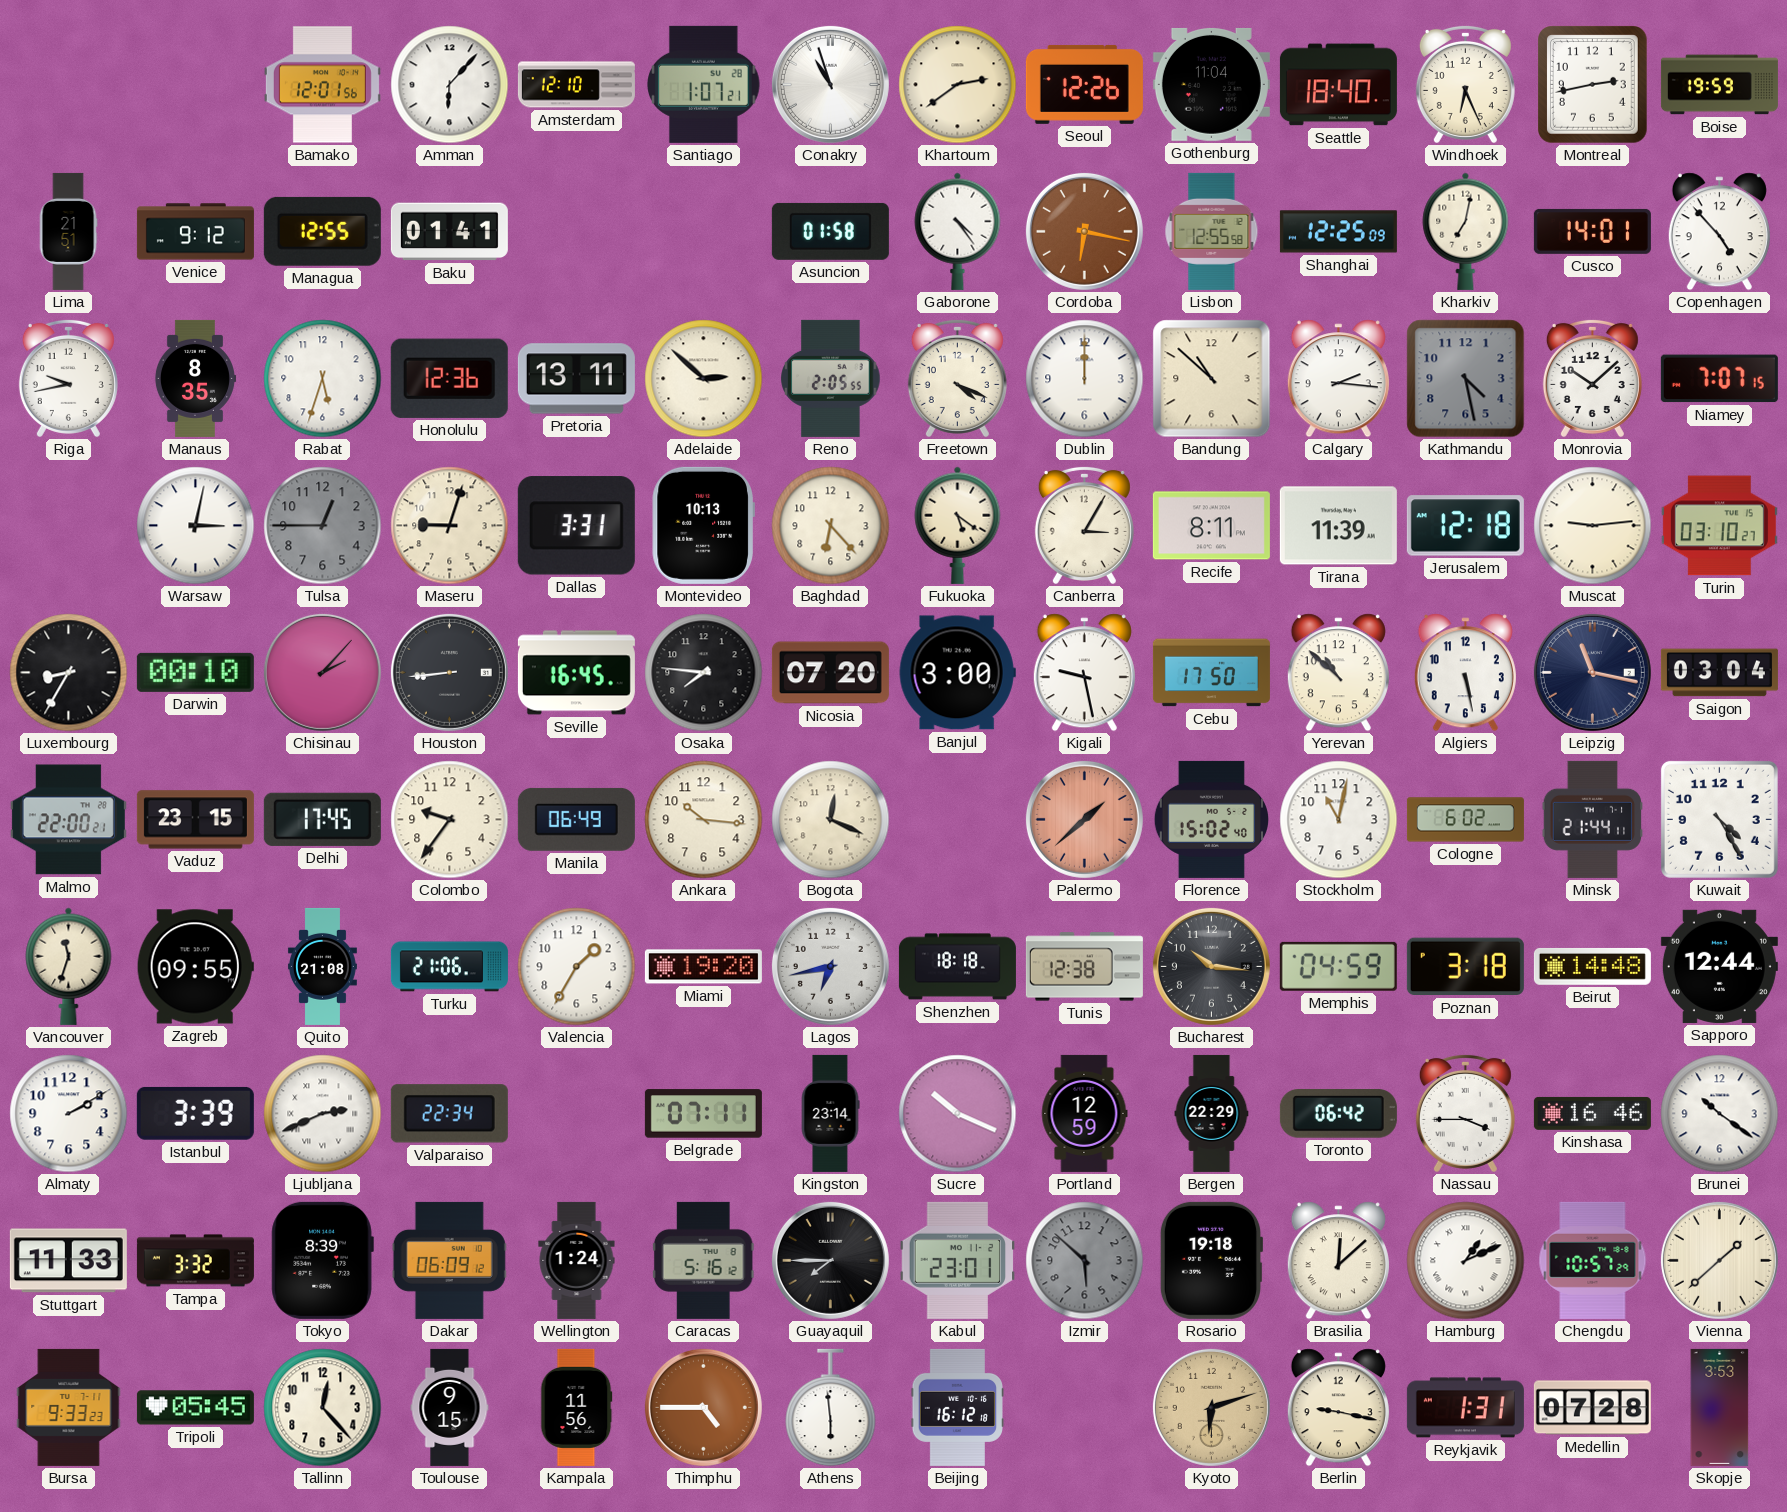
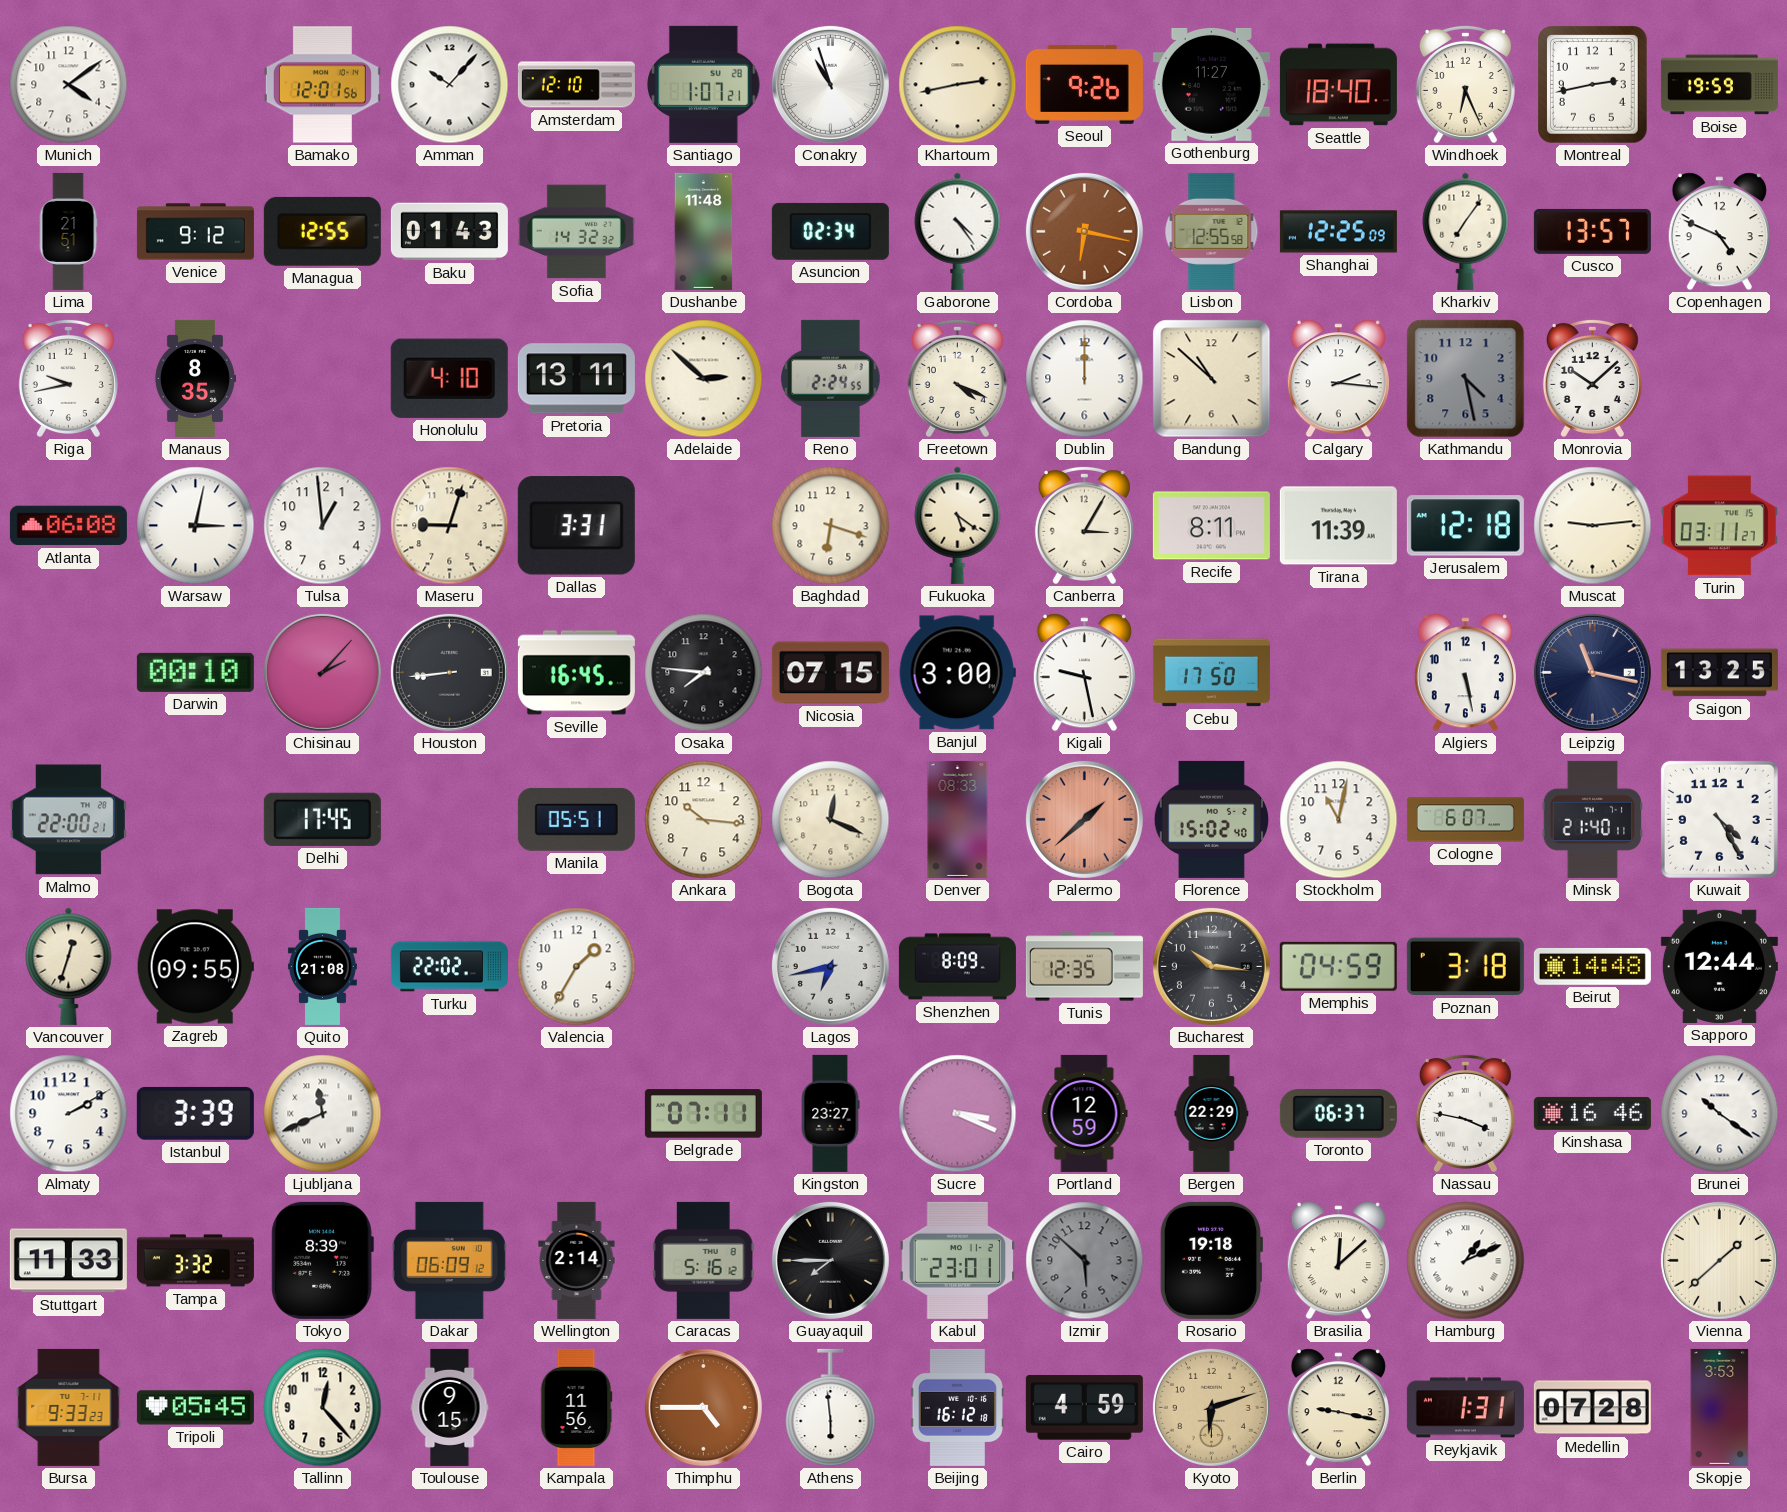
Munich: none -> 4:09 (69, 85)
Amman: 6:07 -> 10:07 (450, 85)
Khartoum: 2:39 -> 2:43 (958, 85)
Seoul: 12:26 -> 9:26 (1084, 84)
Gothenburg: 11:04 -> 11:27 (1211, 84)
Baku: 01:41 -> 01:43 (449, 232)
Sofia: none -> 14:32 (576, 232)
Dushanbe: none -> 11:48 (704, 231)
Asuncion: 01:58 -> 02:34 (830, 231)
Kharkiv: 7:02 -> 7:06 (1466, 231)
Cusco: 14:01 -> 13:57 (1592, 231)
Copenhagen: 4:53 -> 4:49 (1719, 232)
Rabat: 5:33 -> none (323, 379)
Honolulu: 12:36 -> 4:10 (449, 378)
Reno: 2:05 -> 2:24 (831, 378)
Niamey: 7:07 -> none (1719, 379)
Atlanta: none -> 06:08 (68, 526)
Tulsa: 12:45 -> 12:59 (323, 526)
Tulsa dial: grey -> white (323, 526)
Montevideo: 10:13 -> none (703, 525)
Baghdad: 6:23 -> 6:18 (831, 526)
Turin: 03:10 -> 03:11 (1719, 526)
Luxembourg: 8:35 -> none (69, 673)
Nicosia: 07:20 -> 07:15 (830, 673)
Yerevan: 10:52 -> none (1338, 673)
Saigon: 03:04 -> 13:25 (1719, 673)
Vaduz: 23:15 -> none (195, 820)
Colombo: 9:36 -> none (450, 820)
Manila: 06:49 -> 05:51 (576, 819)
Denver: none -> 08:33 (958, 819)
Cologne: 6:02 -> 6:07 (1465, 820)
Minsk: 21:44 -> 21:40 (1593, 819)
Vancouver: 11:33 -> 12:33 (69, 966)
Turku: 21:06 -> 22:02 (449, 967)
Miami: 19:20 -> none (703, 967)
Shenzhen: 18:18 -> 8:09 (957, 967)
Tunis: 12:38 -> 12:35 (1084, 967)
Ljubljana: 2:41 -> 11:41 (323, 1114)
Valparaiso: 22:34 -> none (449, 1114)
Kingston: 23:14 -> 23:27 (830, 1113)
Sucre: 10:19 -> 3:19 (958, 1114)
Toronto: 06:42 -> 06:37 (1338, 1114)
Nassau: 3:45 -> 3:47 (1465, 1113)
Wellington: 1:24 -> 2:14 (577, 1260)
Chengdu: 10:57 -> none (1593, 1260)
Cairo: none -> 4:59 (1084, 1408)
